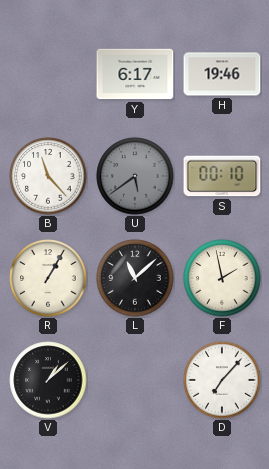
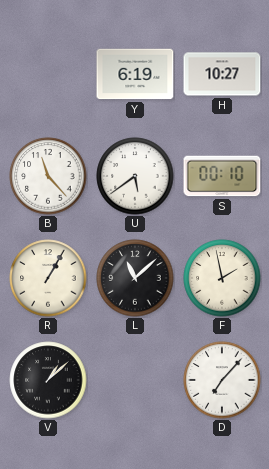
Y: 6:17 -> 6:19 (135, 74)
H: 19:46 -> 10:27 (222, 74)
U dial: grey -> white (135, 176)
